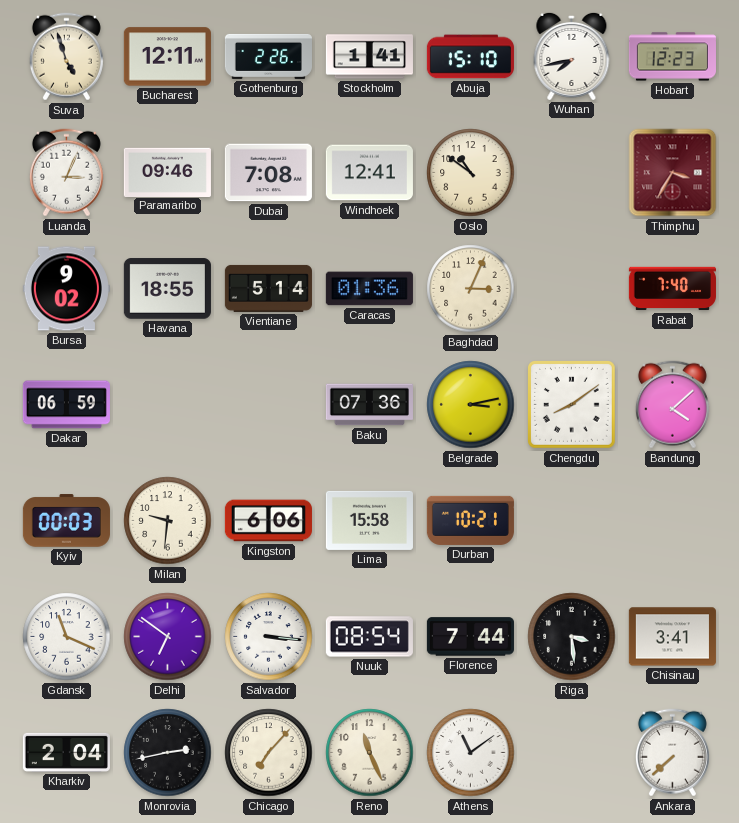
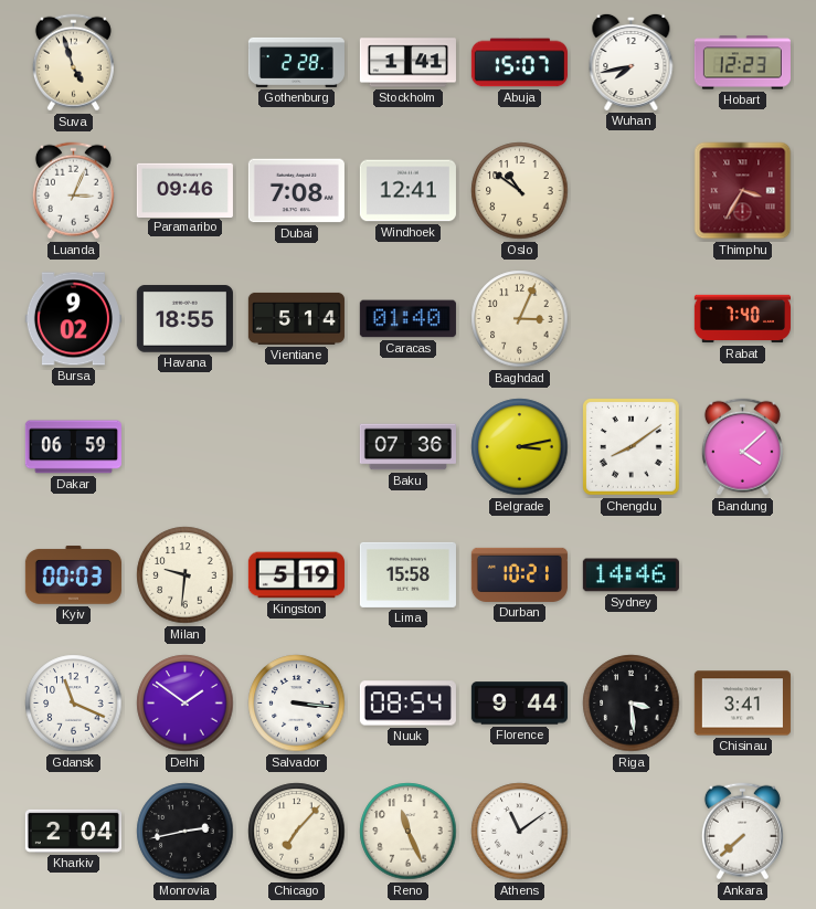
Bucharest: 12:11 -> none (167, 57)
Gothenburg: 2:26 -> 2:28 (296, 62)
Abuja: 15:10 -> 15:07 (519, 63)
Caracas: 01:36 -> 01:40 (407, 319)
Kingston: 6:06 -> 5:19 (296, 575)
Sydney: none -> 14:46 (630, 575)
Delhi: 6:51 -> 1:51 (186, 704)
Florence: 7:44 -> 9:44 (519, 704)
